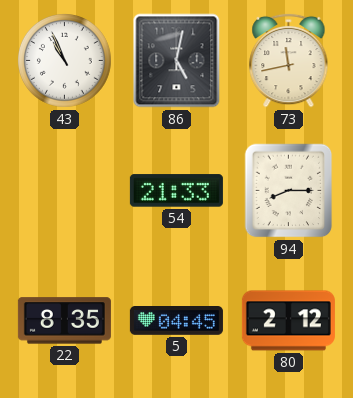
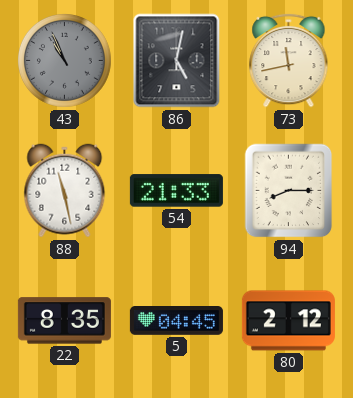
43 dial: white -> grey (65, 61)
88: none -> 11:28 (65, 191)
